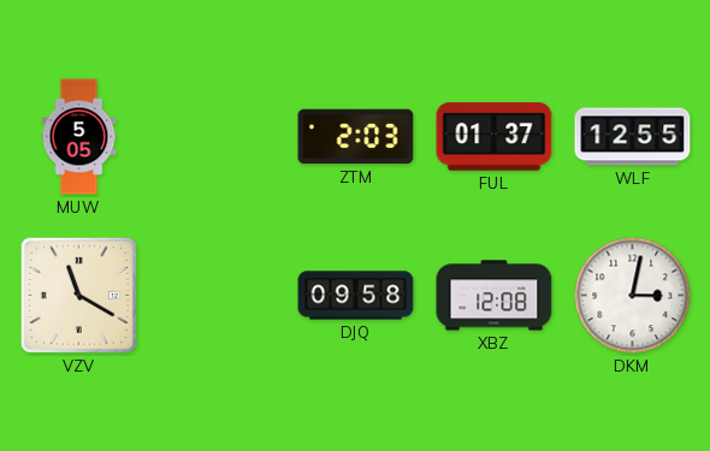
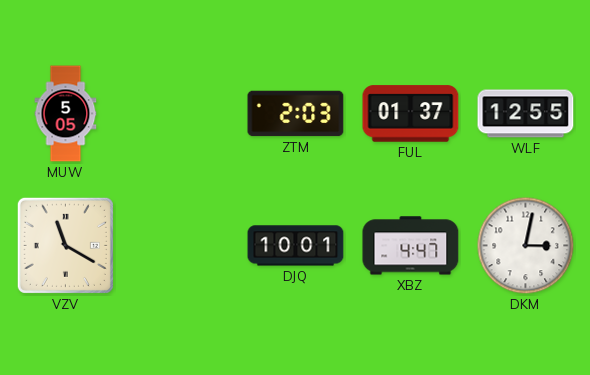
DJQ: 09:58 -> 10:01 (296, 246)
XBZ: 12:08 -> 4:47 (411, 246)
